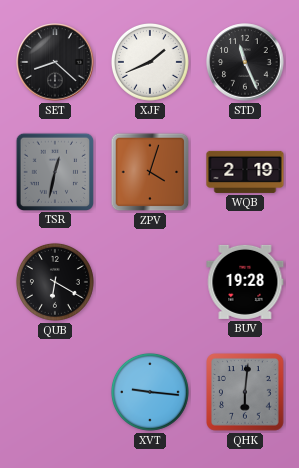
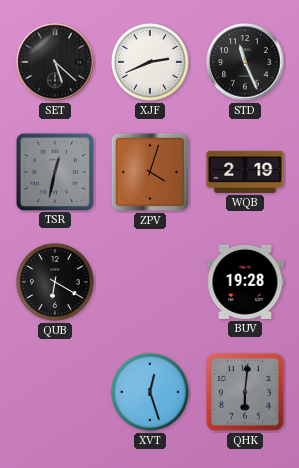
SET: 8:22 -> 5:22 (55, 62)
XJF: 1:41 -> 2:41 (150, 62)
XVT: 9:16 -> 12:27 (150, 392)
